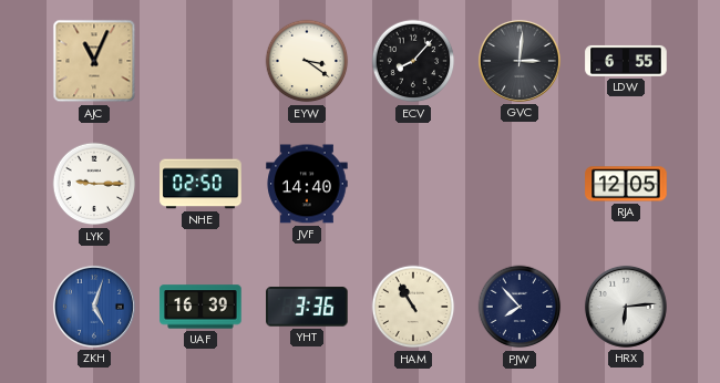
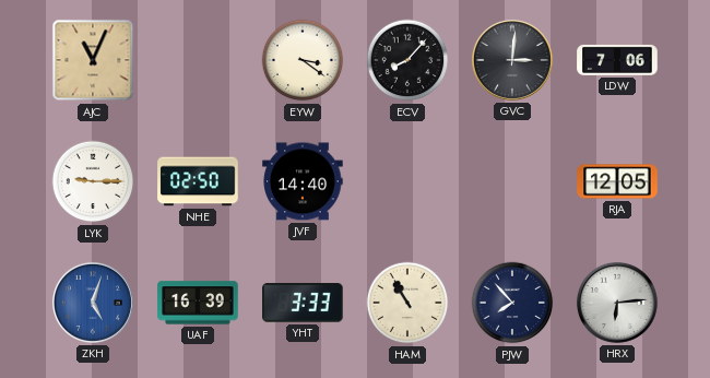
LDW: 6:55 -> 7:06 (617, 60)
YHT: 3:36 -> 3:33 (303, 303)
